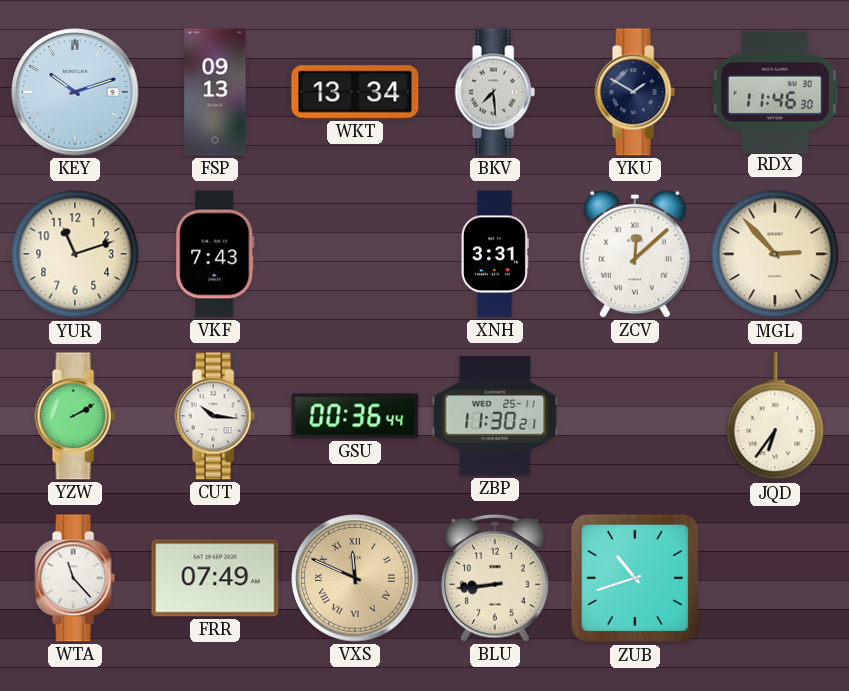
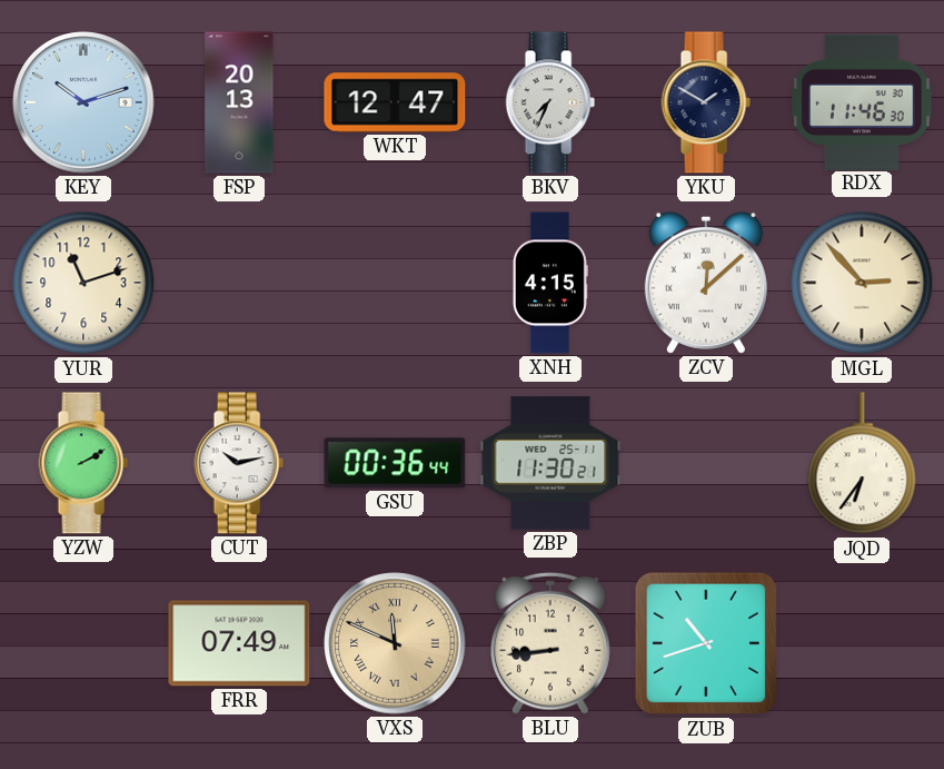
FSP: 09:13 -> 20:13 (239, 102)
WKT: 13:34 -> 12:47 (395, 102)
BKV: 7:29 -> 7:34 (550, 102)
VKF: 7:43 -> none (215, 254)
XNH: 3:31 -> 4:15 (550, 283)
CUT: 10:16 -> 10:13 (239, 463)
WTA: 11:23 -> none (75, 578)
